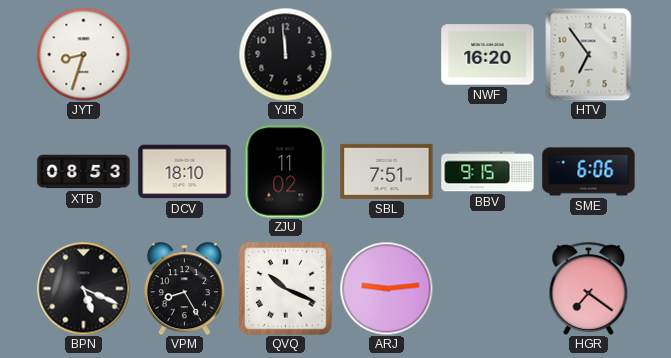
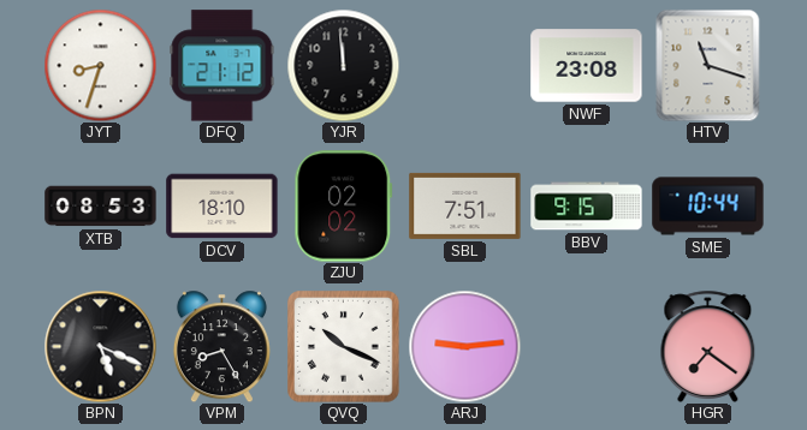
DFQ: none -> 21:12 (222, 66)
NWF: 16:20 -> 23:08 (587, 66)
HTV: 6:54 -> 11:18 (708, 65)
ZJU: 11:02 -> 02:02 (344, 207)
SME: 6:06 -> 10:44 (708, 207)
